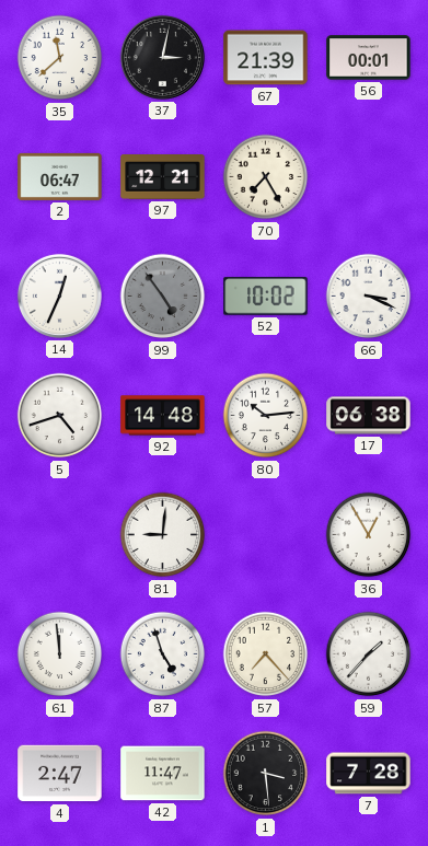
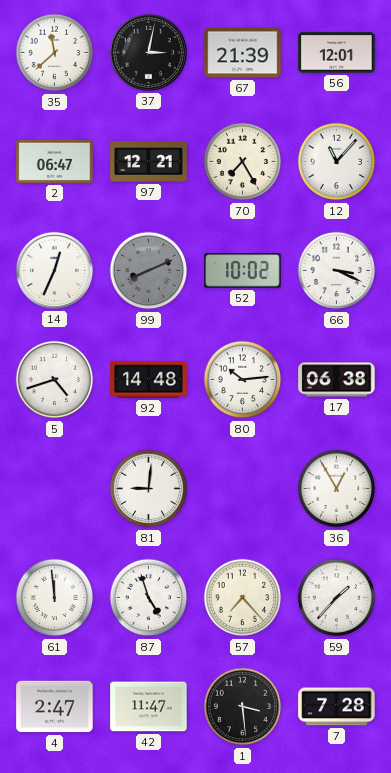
56: 00:01 -> 12:01 (337, 53)
12: none -> 11:07 (337, 162)
99: 4:54 -> 8:11 (149, 271)
